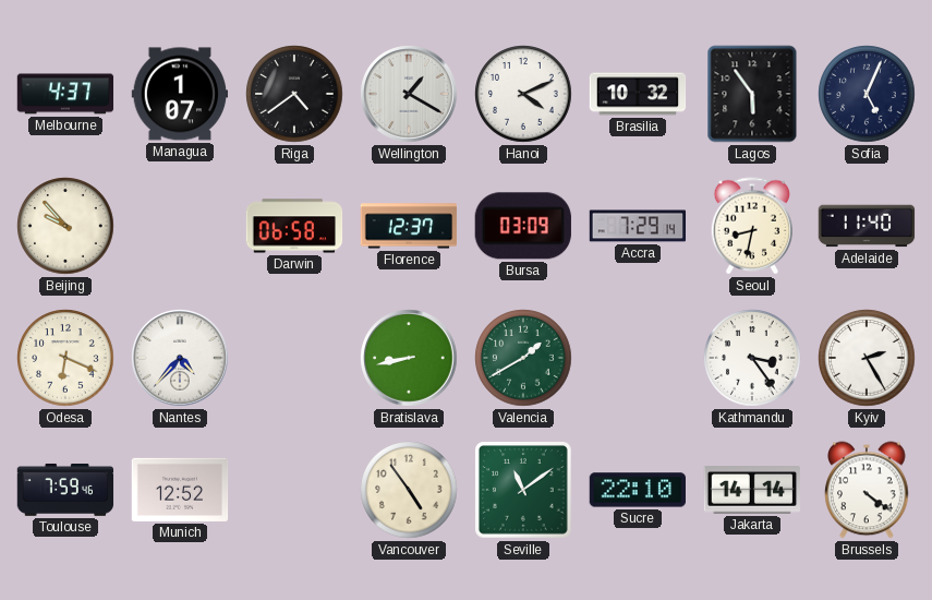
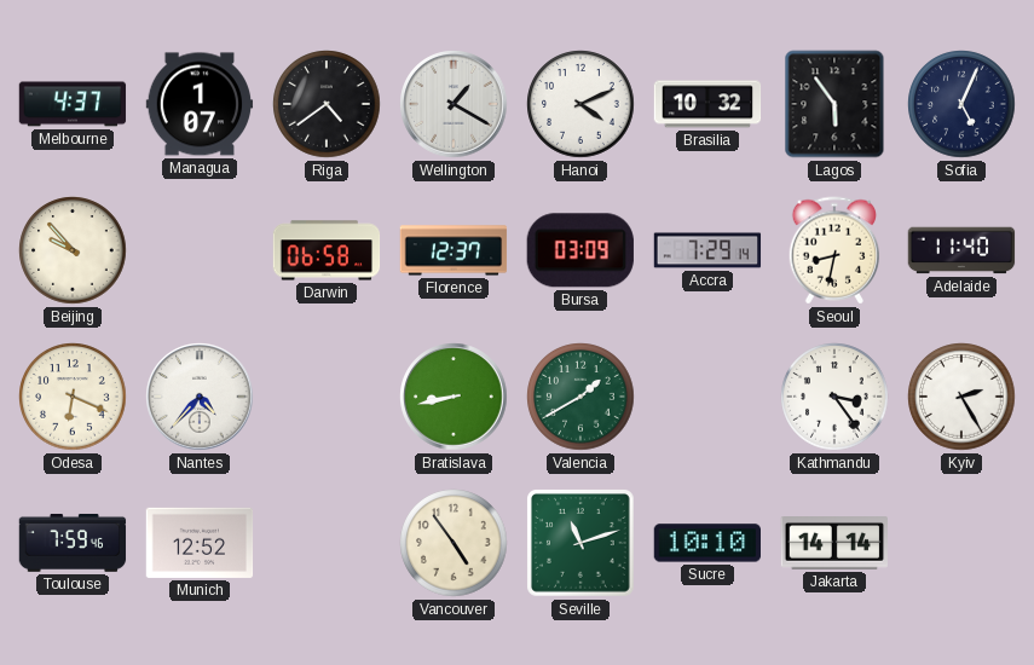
Seville: 11:09 -> 11:12 (582, 544)
Sucre: 22:10 -> 10:10 (706, 543)
Brussels: 4:21 -> none (867, 490)
